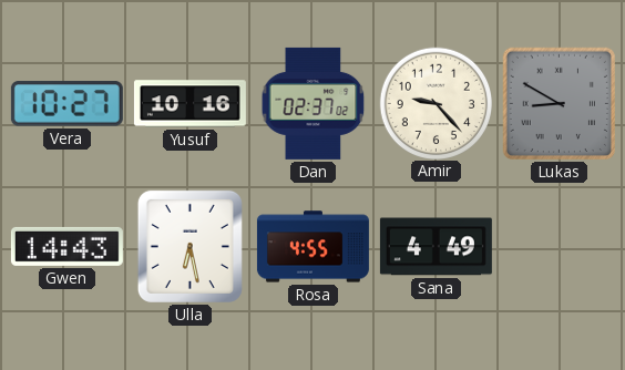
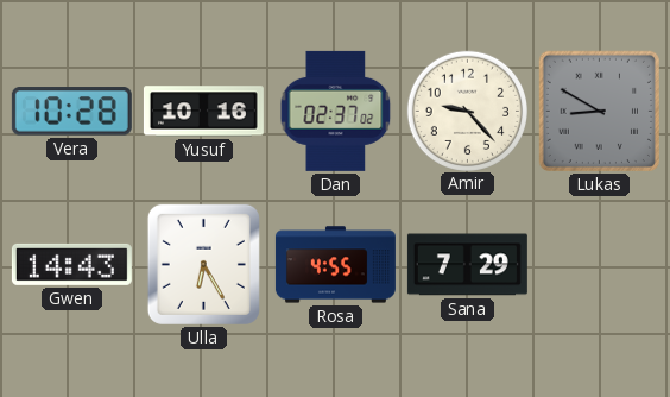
Vera: 10:27 -> 10:28 (71, 112)
Ulla: 6:28 -> 6:25 (203, 264)
Sana: 4:49 -> 7:29 (467, 265)
